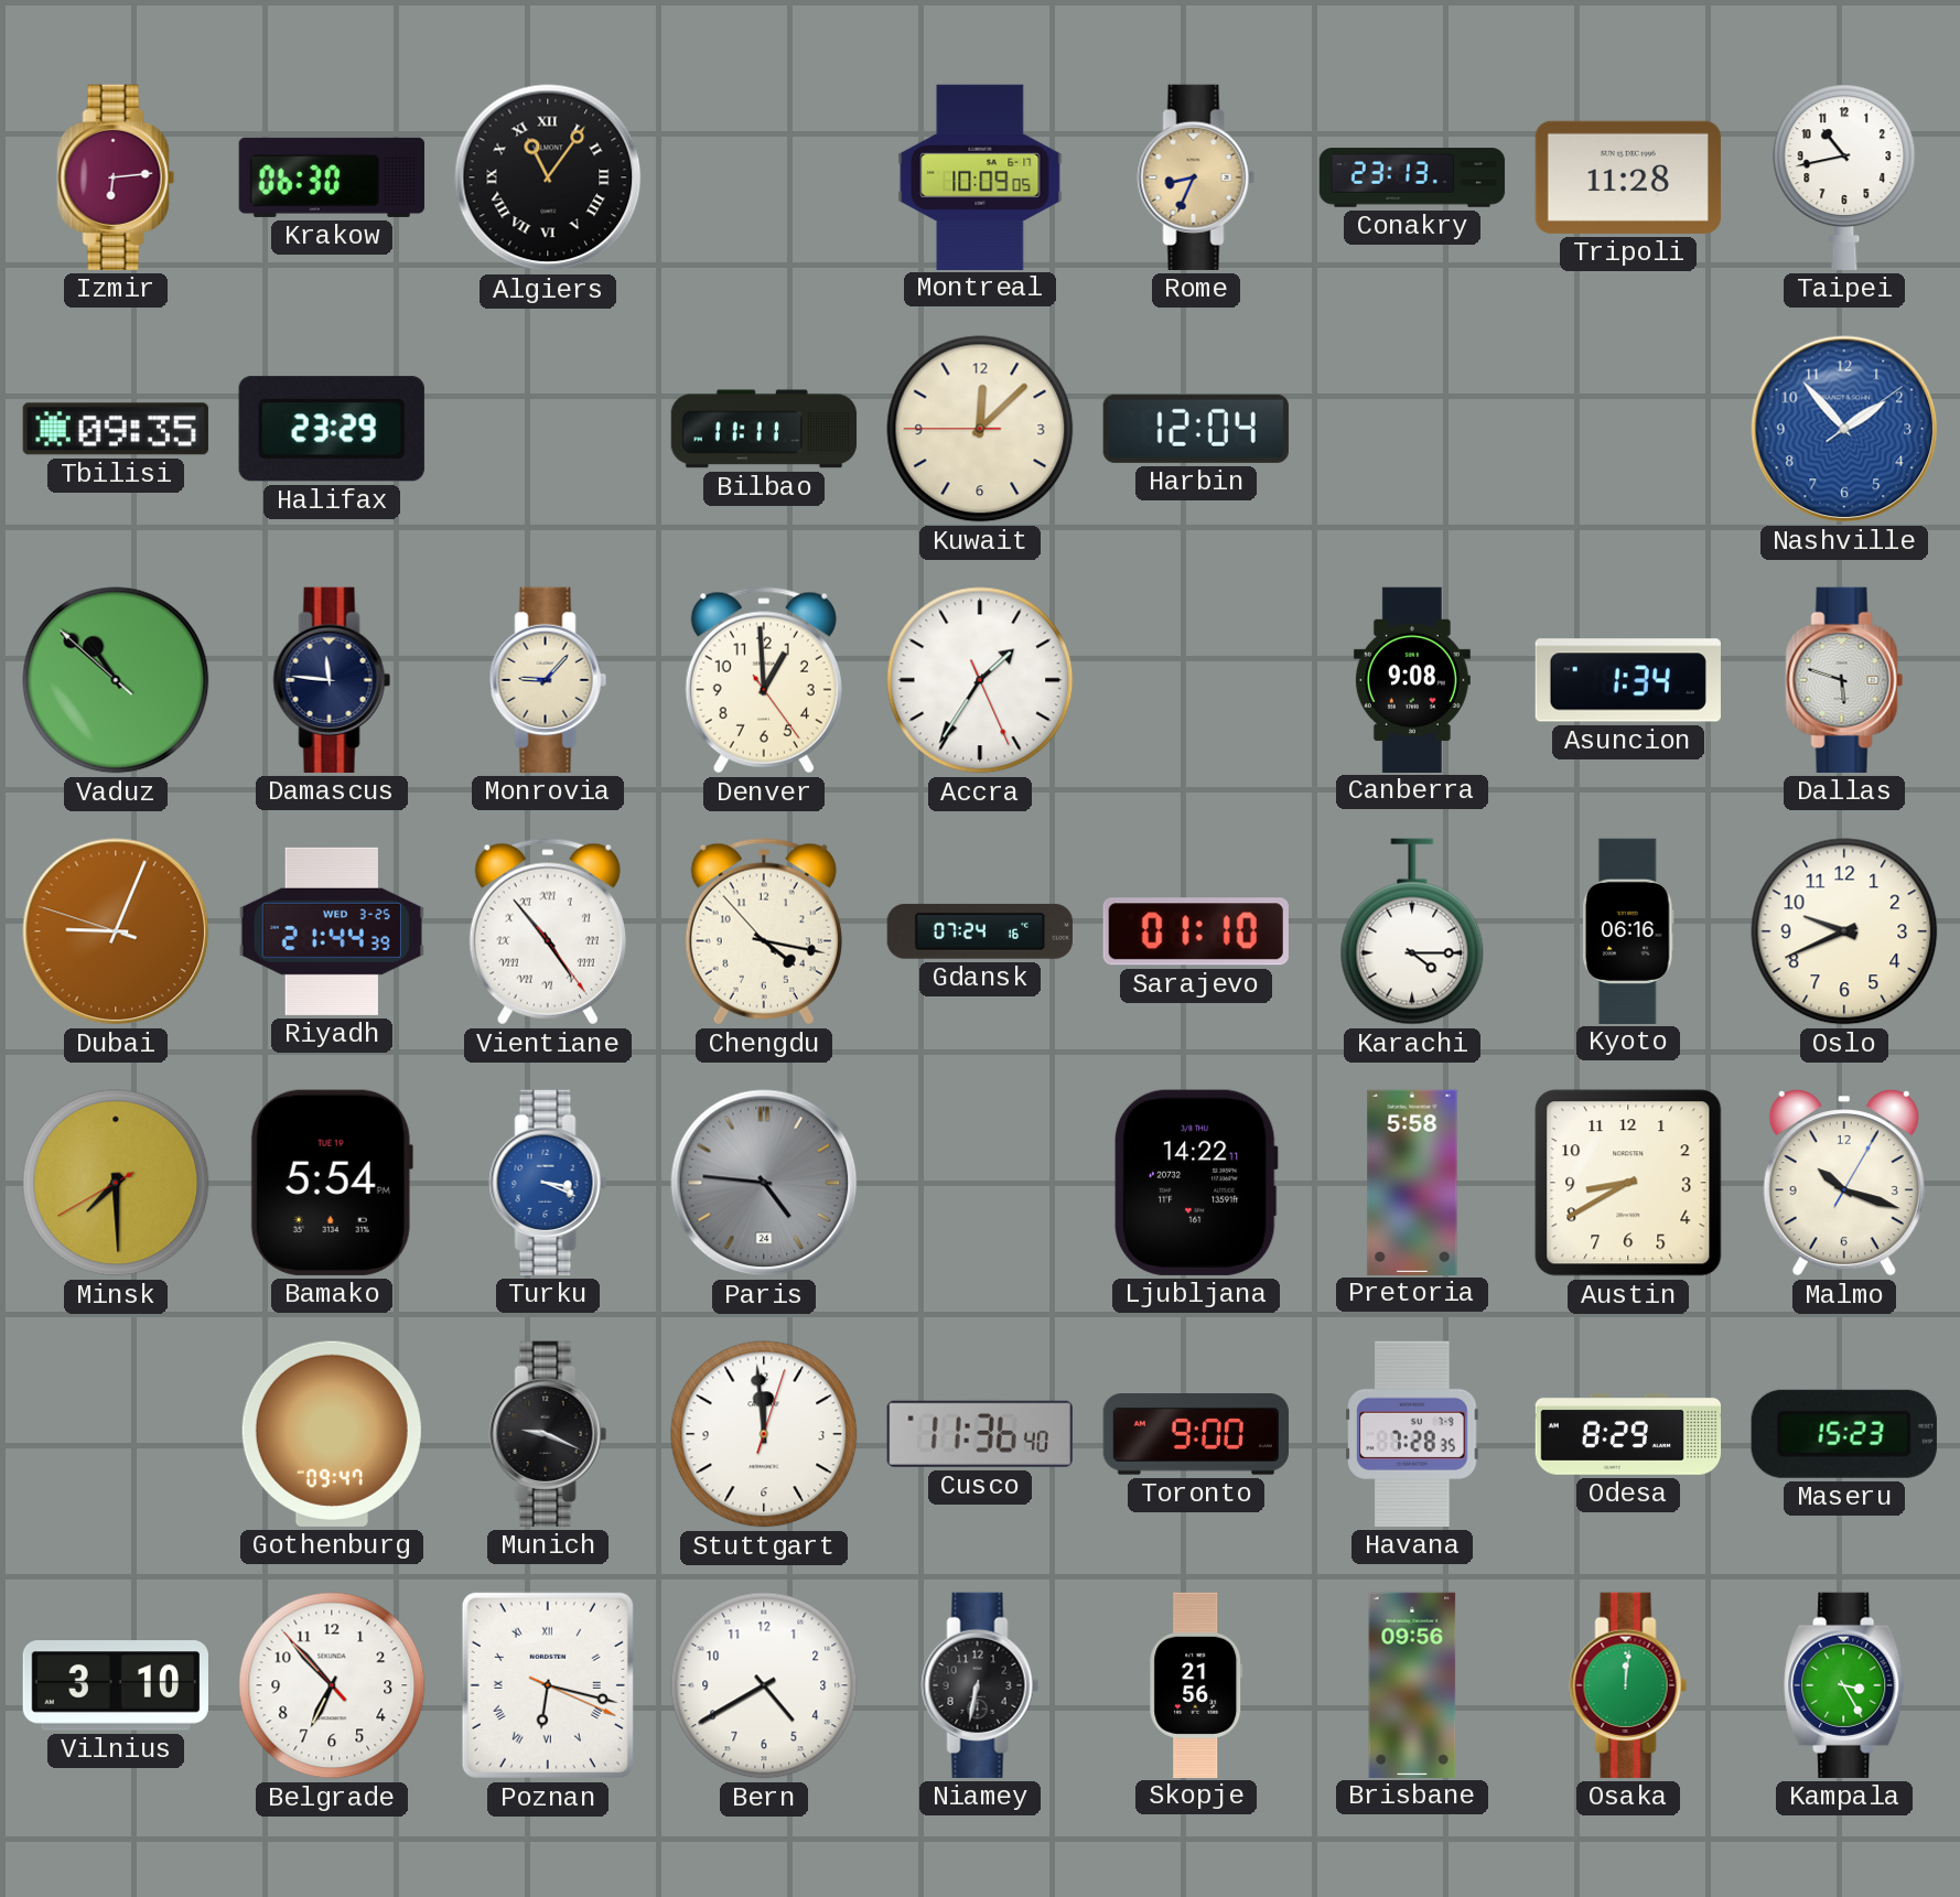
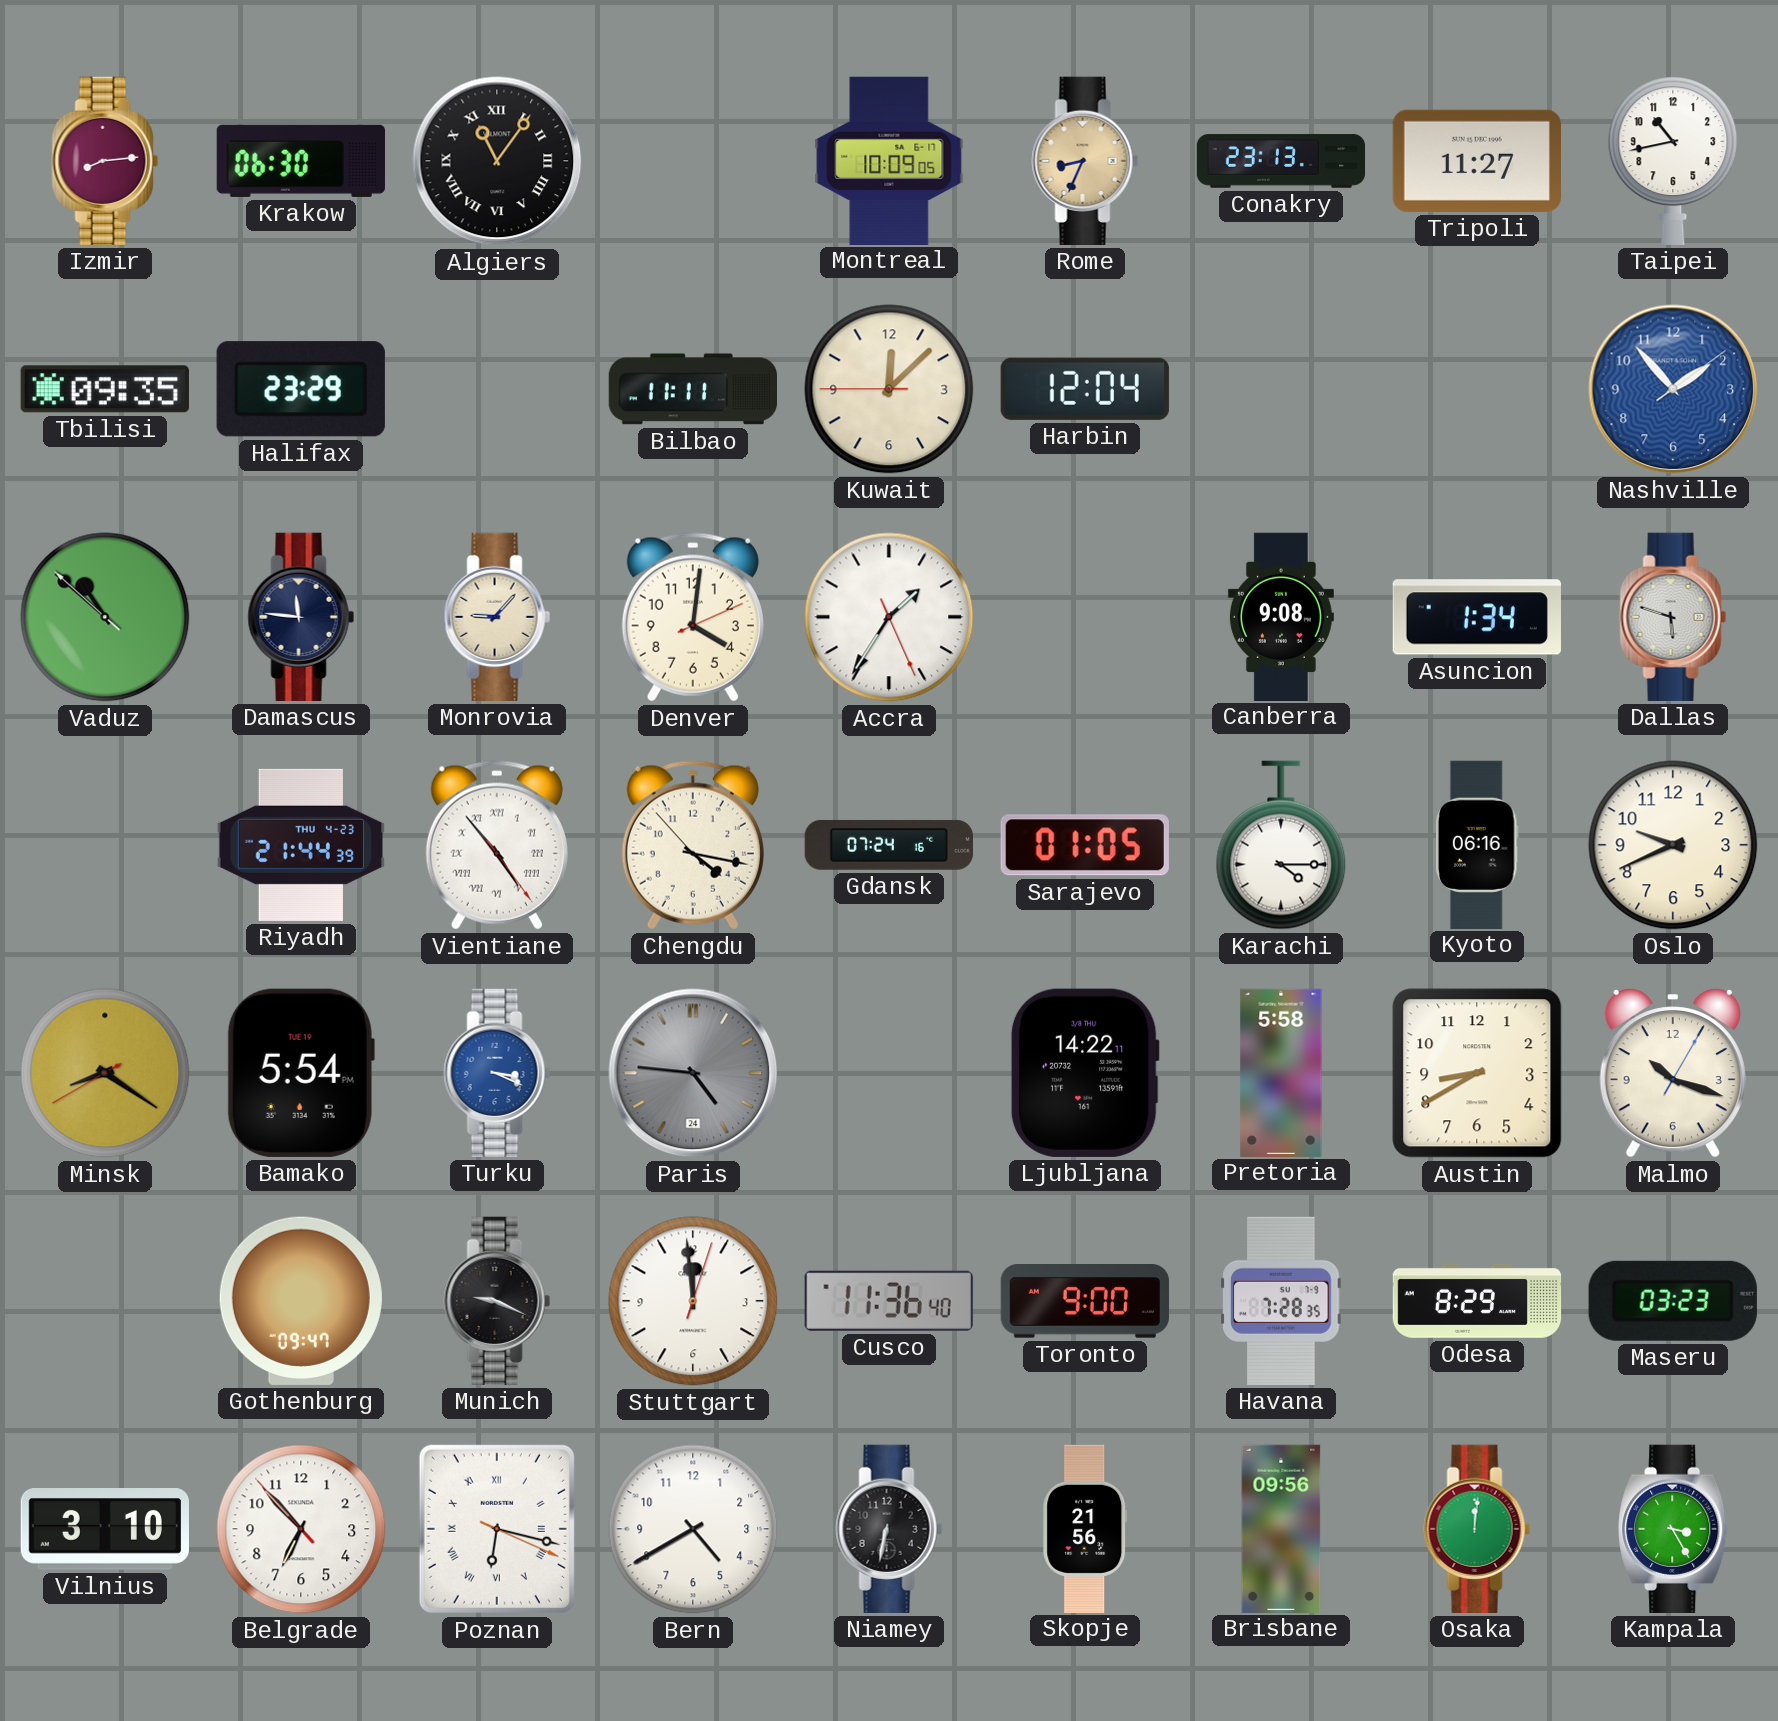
Izmir: 6:14 -> 8:14 (105, 161)
Tripoli: 11:28 -> 11:27 (1477, 161)
Denver: 12:59 -> 4:01 (693, 617)
Dubai: 9:03 -> none (116, 931)
Riyadh date: WED 3-25 -> THU 4-23 (301, 845)
Sarajevo: 01:10 -> 01:05 (1085, 845)
Minsk: 7:29 -> 8:20 (105, 1073)
Maseru: 15:23 -> 03:23 (1673, 1301)
